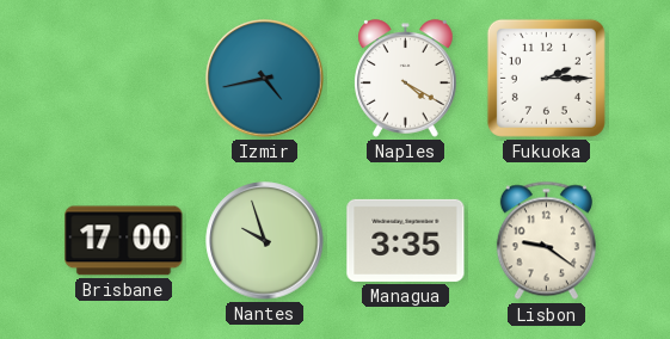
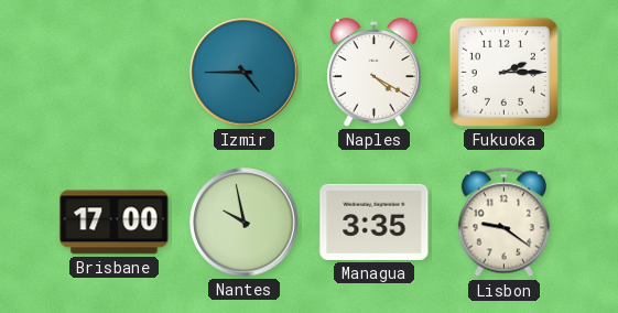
Izmir: 4:43 -> 4:45 (245, 73)
Nantes: 9:57 -> 9:58 (245, 223)
